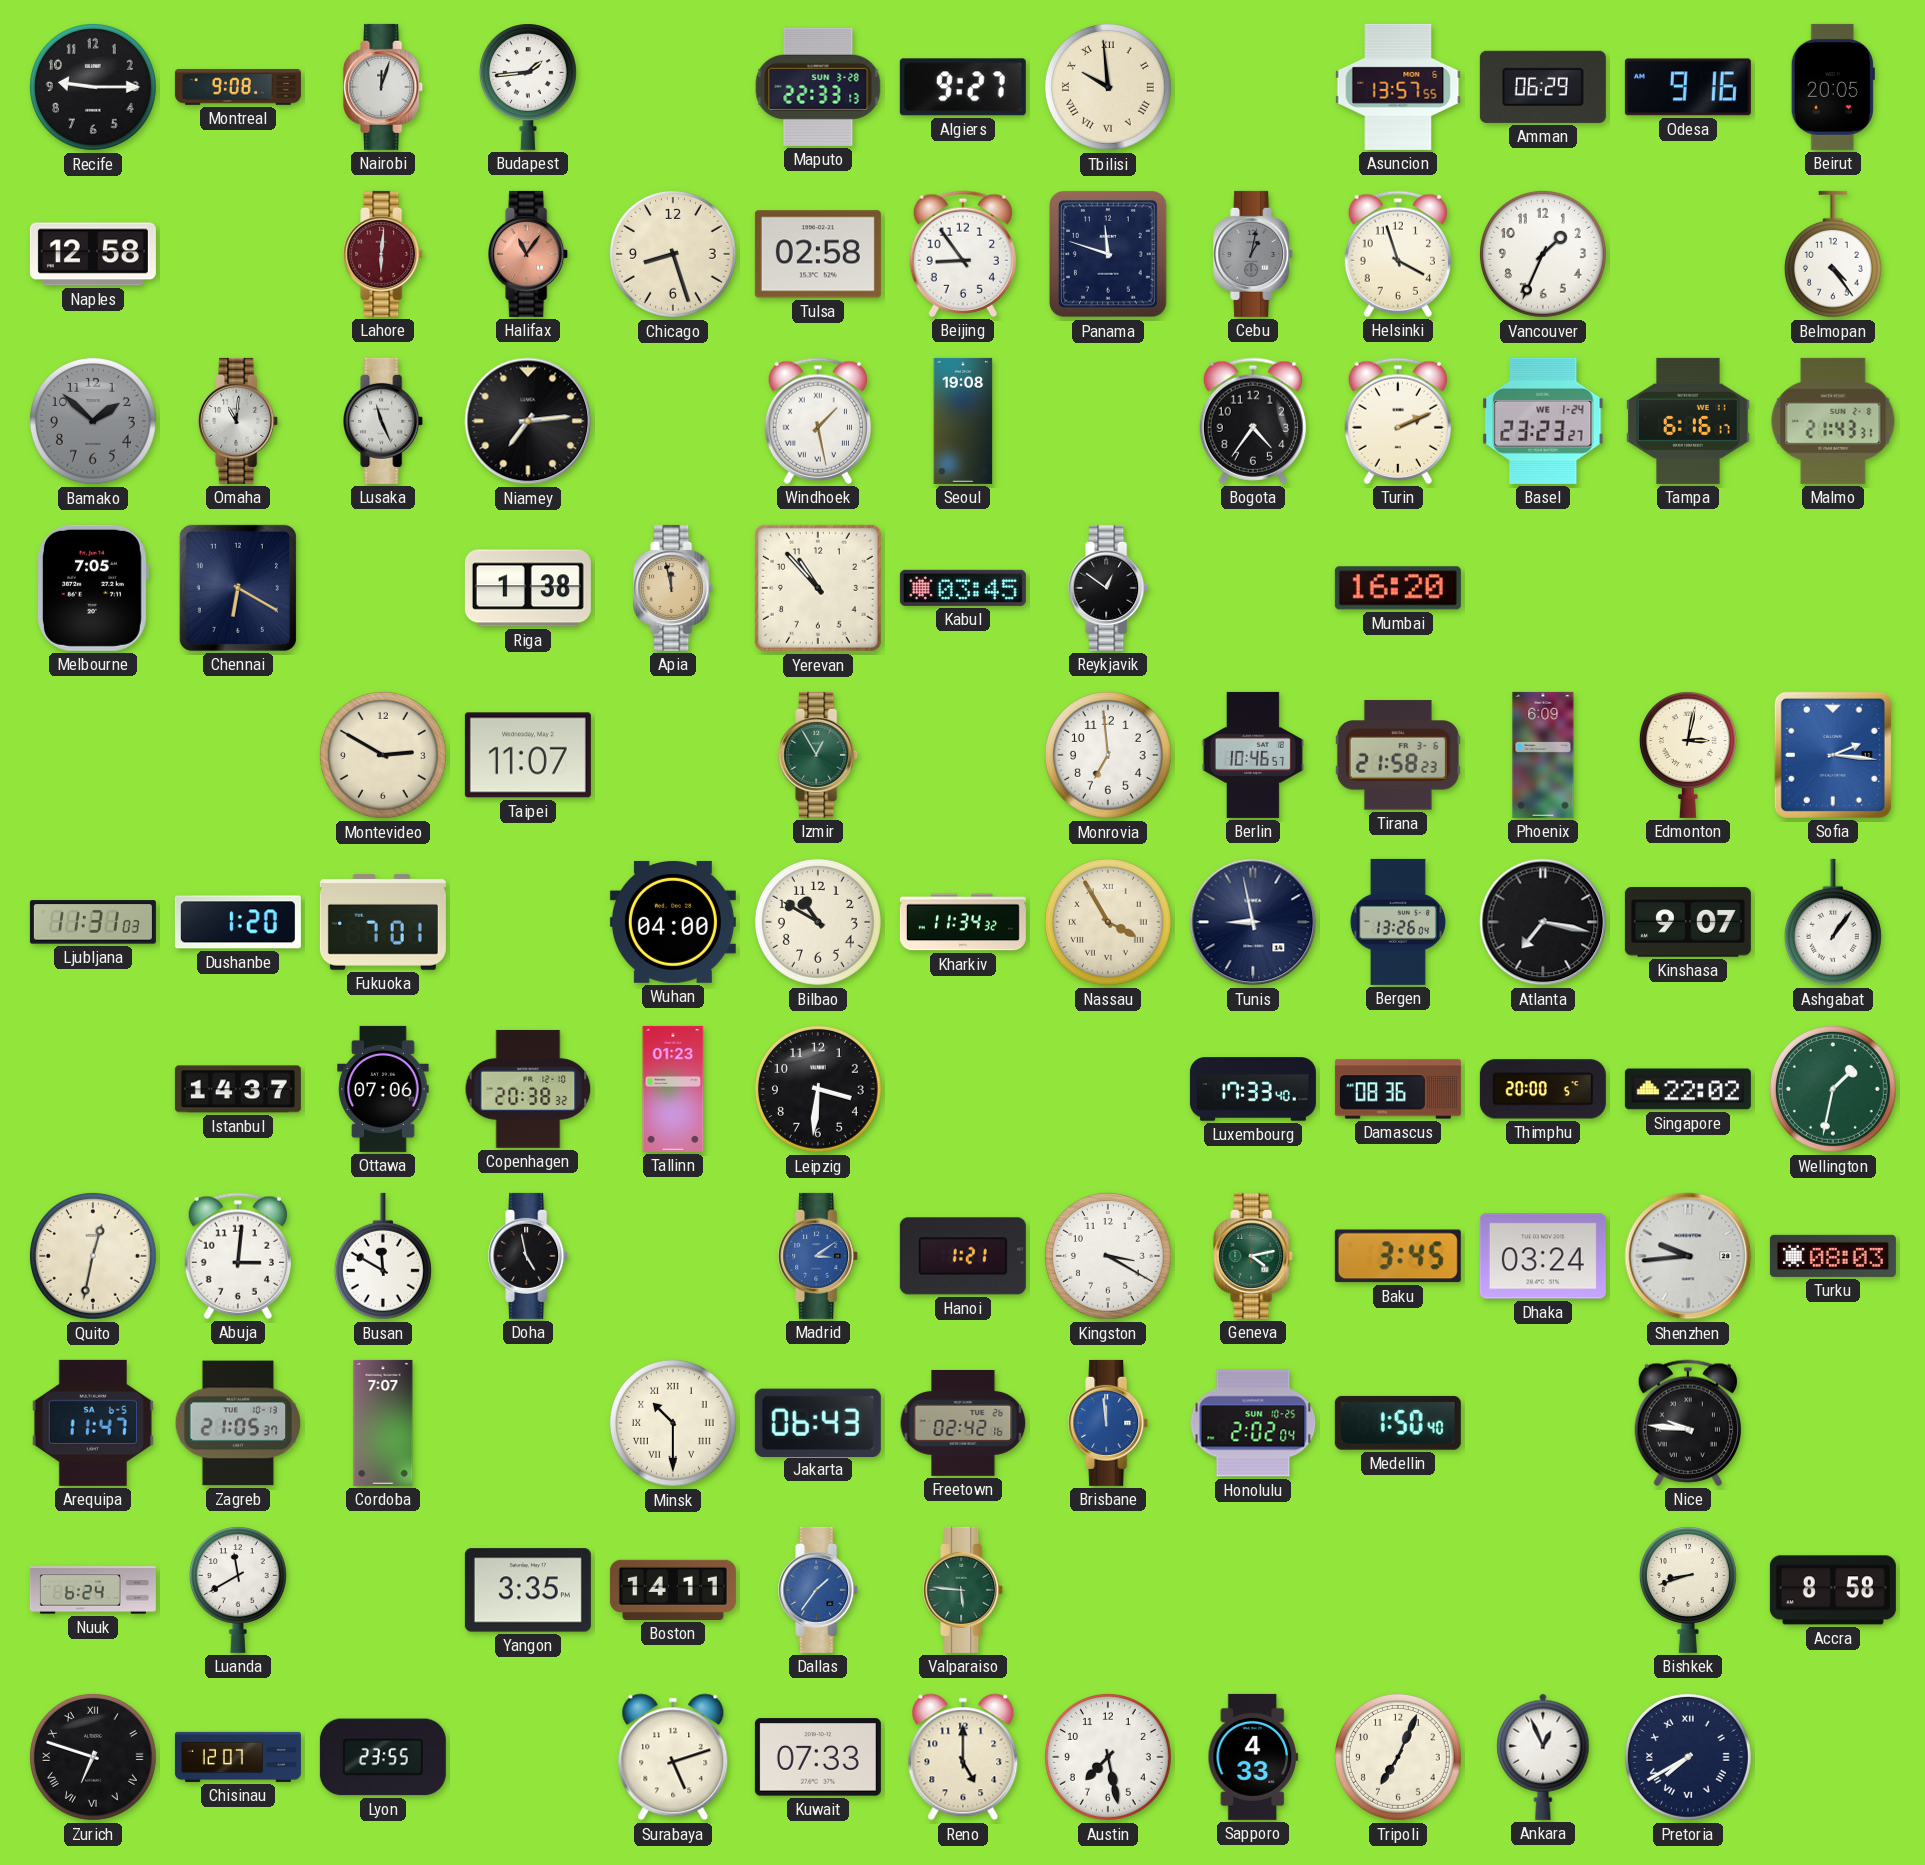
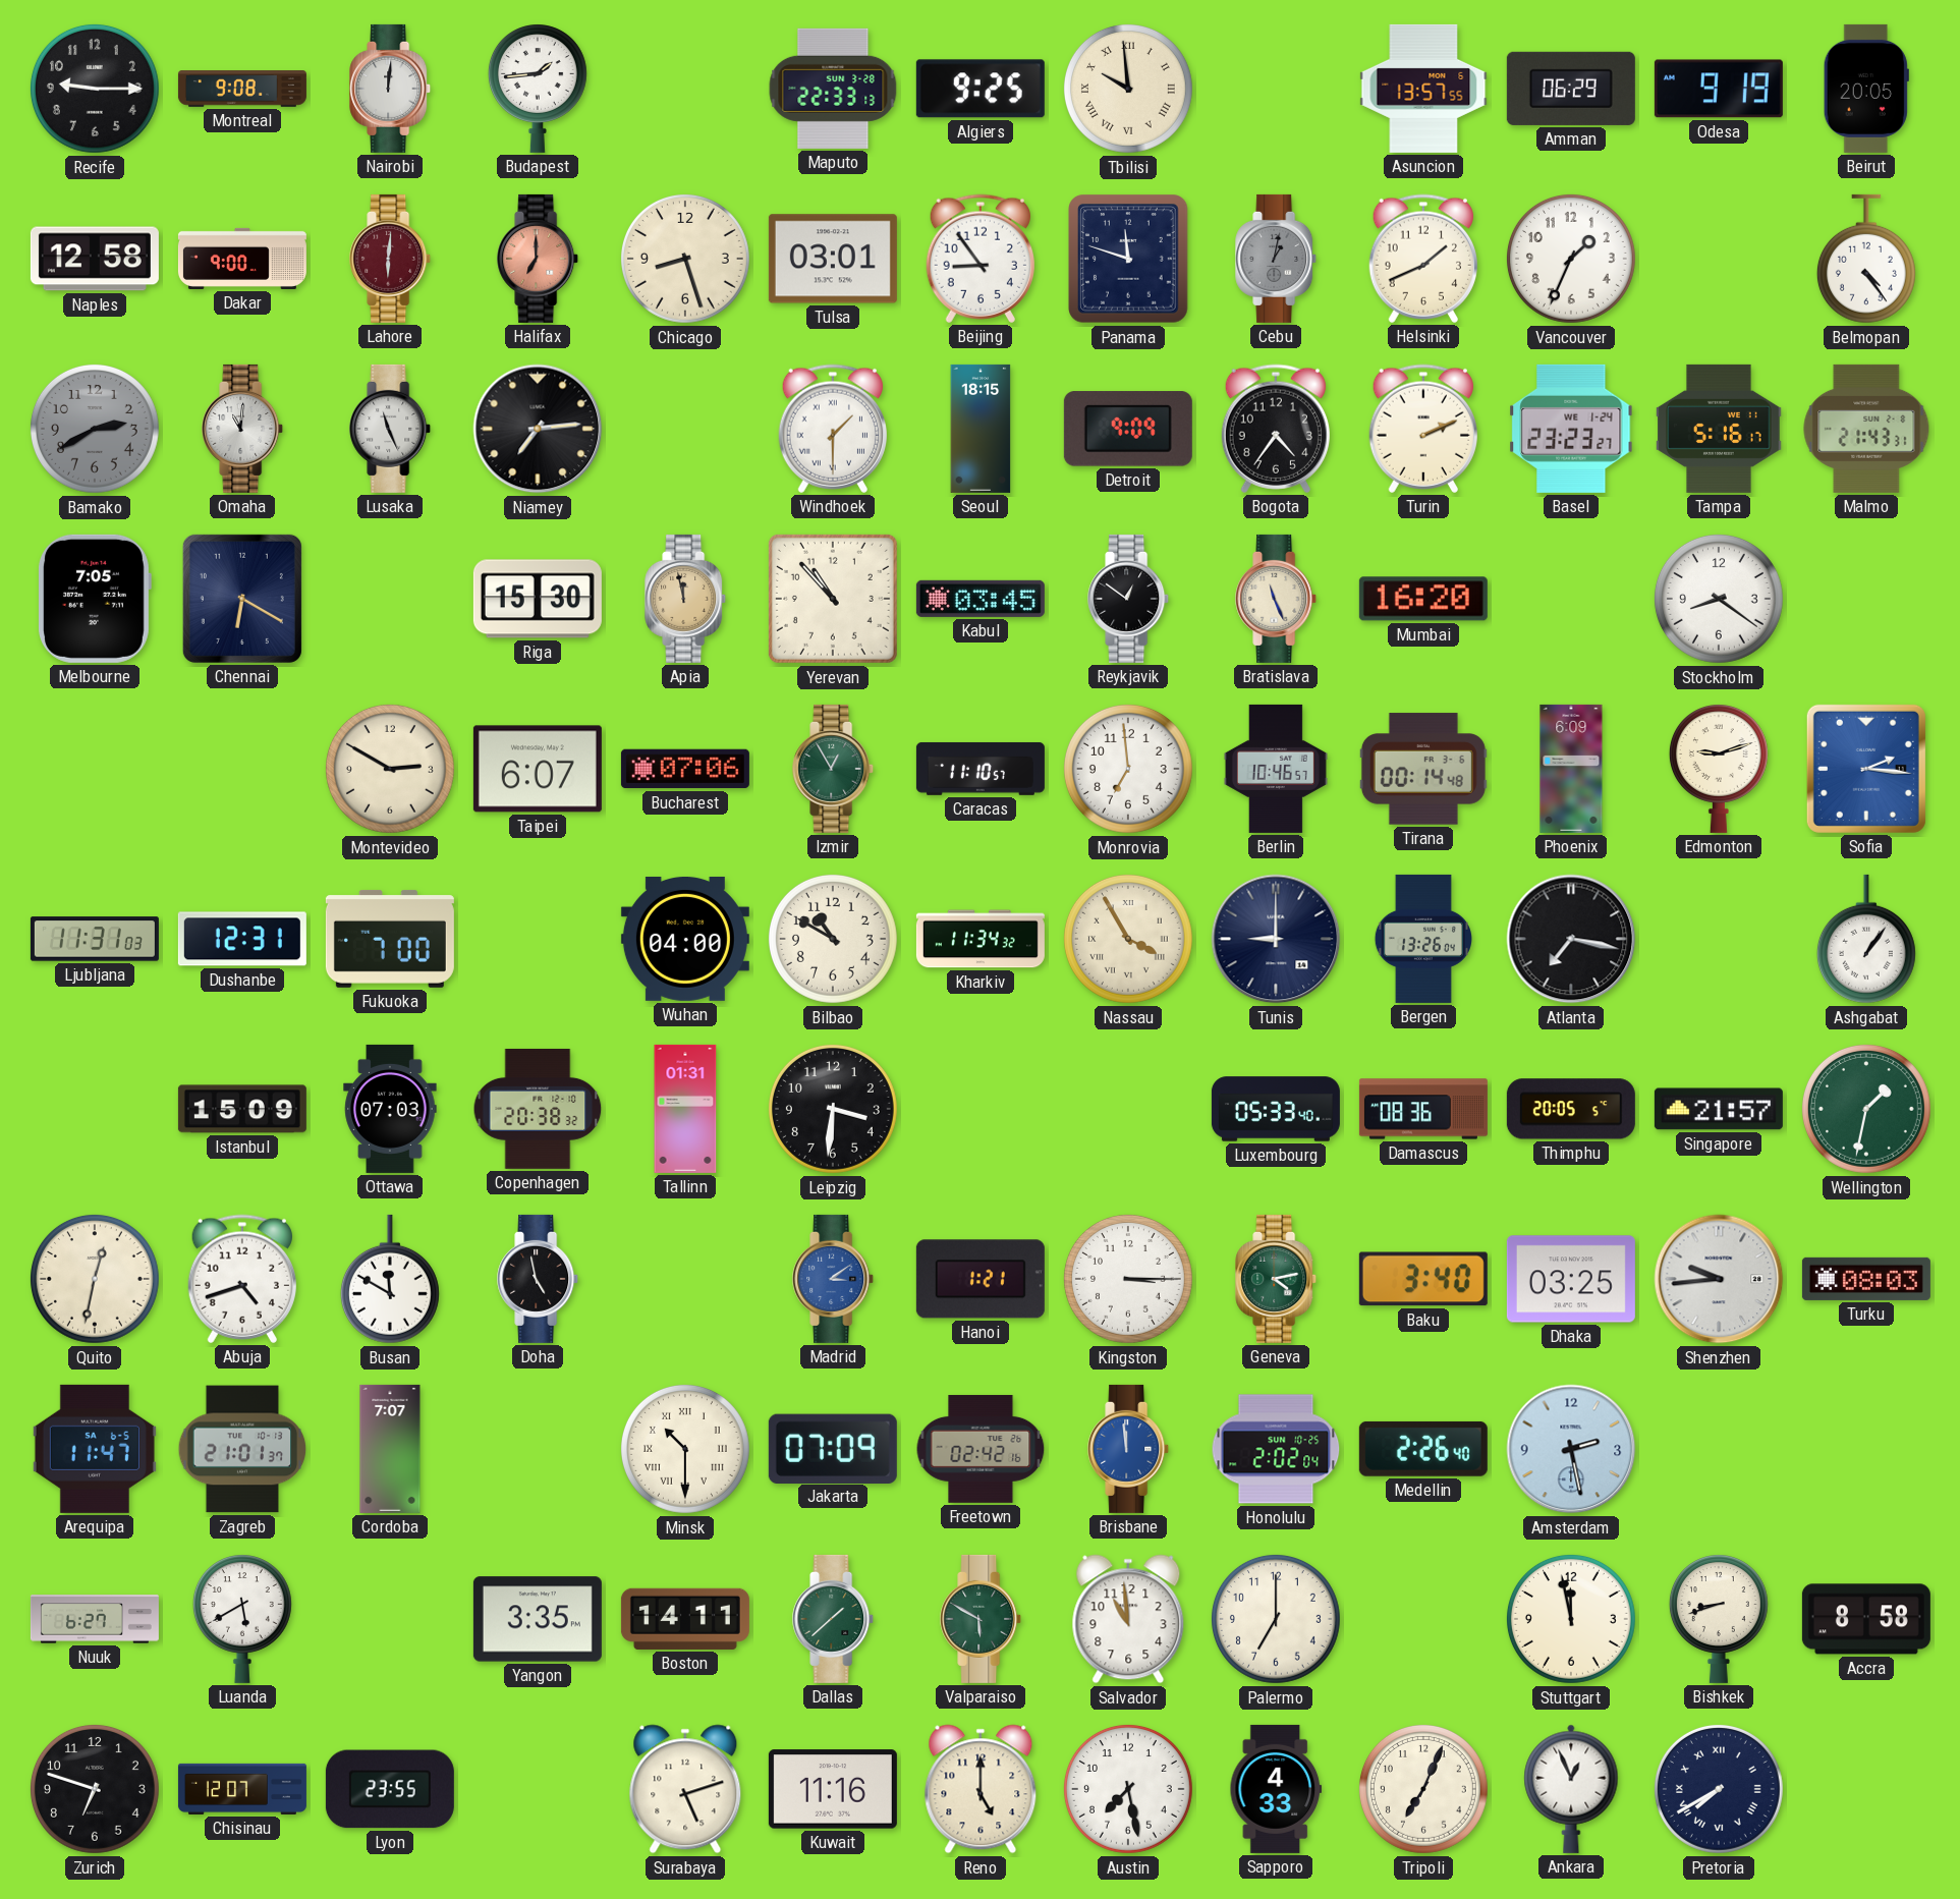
Nairobi: 12:03 -> 12:01 (391, 89)
Algiers: 9:27 -> 9:25 (981, 89)
Odesa: 9:16 -> 9:19 (1719, 89)
Dakar: none -> 9:00 (242, 259)
Halifax: 11:06 -> 7:00 (539, 259)
Tulsa: 02:58 -> 03:01 (833, 259)
Helsinki: 3:57 -> 1:41 (1422, 259)
Bamako: 1:52 -> 2:40 (95, 429)
Windhoek: 1:28 -> 1:30 (832, 429)
Seoul: 19:08 -> 18:15 (981, 429)
Detroit: none -> 9:09 (1128, 429)
Tampa: 6:16 -> 5:16 (1719, 429)
Riga: 1:38 -> 15:30 (538, 599)
Bratislava: none -> 11:26 (1277, 599)
Stockholm: none -> 8:21 (1719, 599)
Taipei: 11:07 -> 6:07 (538, 769)
Bucharest: none -> 07:06 (685, 769)
Caracas: none -> 11:10 (981, 769)
Tirana: 21:58 -> 00:14 (1423, 769)
Edmonton: 3:02 -> 9:12 (1719, 769)
Dushanbe: 1:20 -> 12:31 (242, 939)
Fukuoka: 7:01 -> 7:00 (390, 939)
Tunis: 8:58 -> 9:00 (1276, 939)
Kinshasa: 9:07 -> none (1688, 922)
Istanbul: 14:37 -> 15:09 (242, 1109)
Ottawa: 07:06 -> 07:03 (390, 1109)
Tallinn: 01:23 -> 01:31 (685, 1109)
Luxembourg: 17:33 -> 05:33 (1276, 1109)
Thimphu: 20:00 -> 20:05 (1571, 1109)
Singapore: 22:02 -> 21:57 (1719, 1109)
Abuja: 3:01 -> 4:42 (241, 1279)
Kingston: 3:20 -> 3:15 (1128, 1279)
Baku: 3:45 -> 3:40 (1423, 1279)
Dhaka: 03:24 -> 03:25 (1571, 1279)
Zagreb: 21:05 -> 21:01 (242, 1449)
Jakarta: 06:43 -> 07:09 (833, 1448)
Medellin: 1:50 -> 2:26 (1423, 1449)
Amsterdam: none -> 2:28 (1571, 1449)
Nice: 9:46 -> none (1687, 1423)
Nuuk: 6:24 -> 6:27 (95, 1619)
Luanda: 11:40 -> 5:40 (242, 1619)
Dallas: 1:36 -> 1:38 (834, 1619)
Dallas dial: blue -> green (834, 1619)
Valparaiso: 5:46 -> 5:50 (982, 1619)
Salvador: none -> 10:59 (1128, 1619)
Palermo: none -> 7:00 (1276, 1619)
Stuttgart: none -> 11:58 (1571, 1619)
Zurich numerals: Roman -> Arabic (95, 1789)
Kuwait: 07:33 -> 11:16 (833, 1789)
